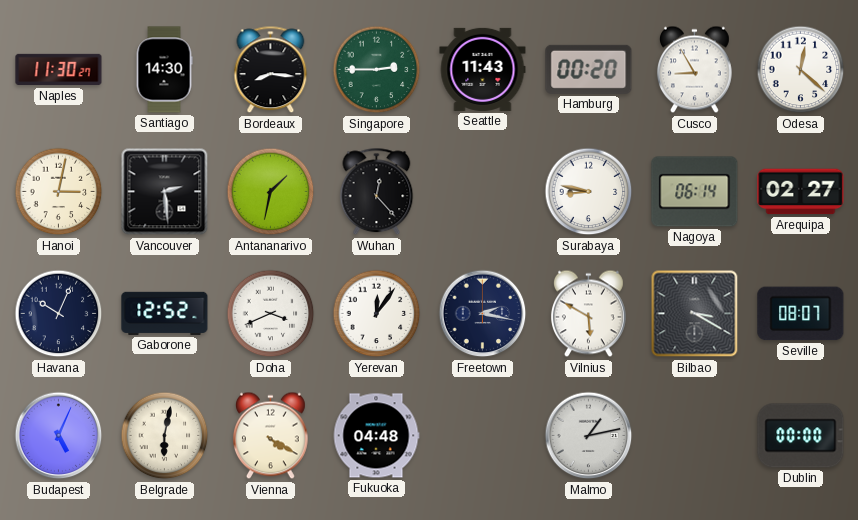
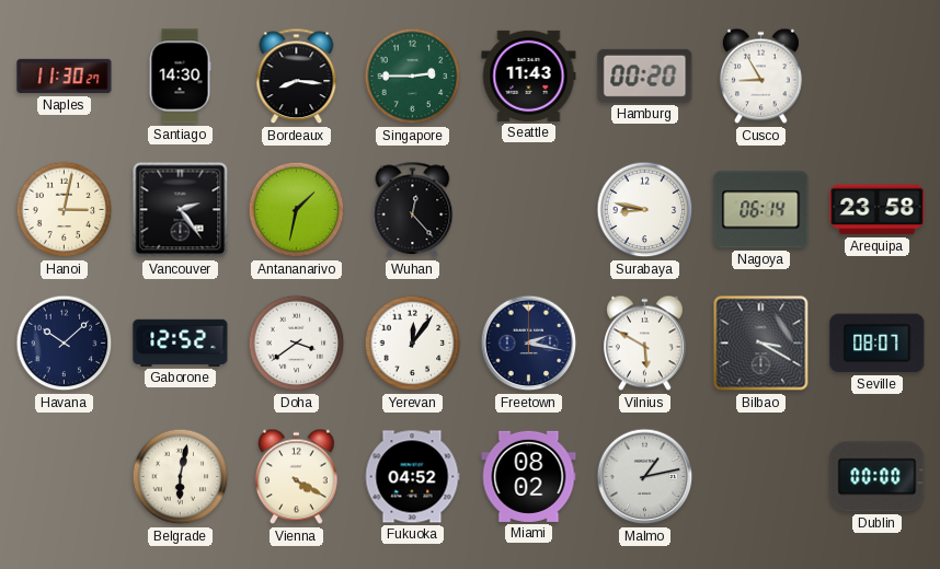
Odesa: 12:22 -> none (801, 70)
Vancouver: 2:29 -> 2:24 (181, 210)
Arequipa: 02:27 -> 23:58 (878, 210)
Havana: 10:04 -> 10:08 (65, 344)
Doha: 3:41 -> 3:39 (297, 344)
Budapest: 5:04 -> none (59, 436)
Fukuoka: 04:48 -> 04:52 (412, 477)
Miami: none -> 08:02 (529, 476)
